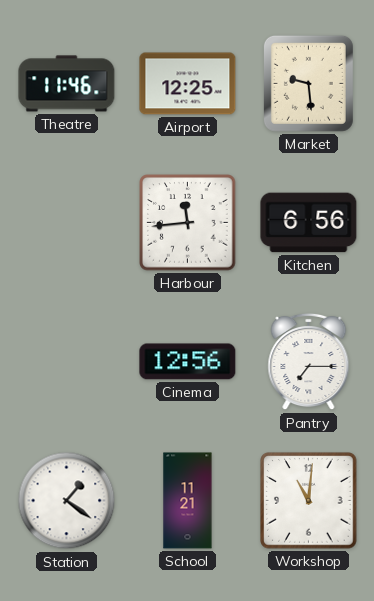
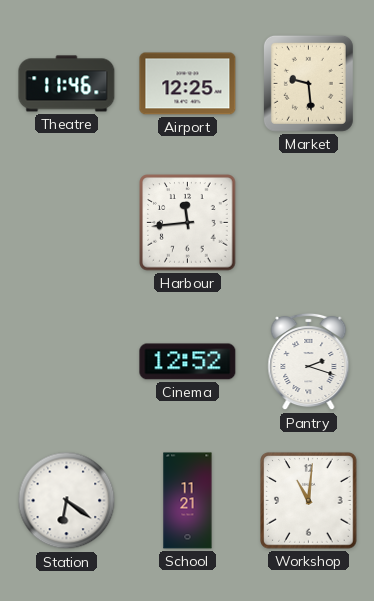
Kitchen: 6:56 -> none (309, 223)
Cinema: 12:56 -> 12:52 (188, 362)
Pantry: 7:15 -> 2:18 (309, 362)
Station: 1:21 -> 6:21 (67, 501)
